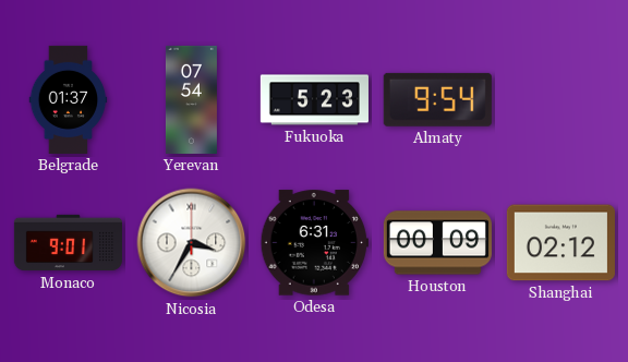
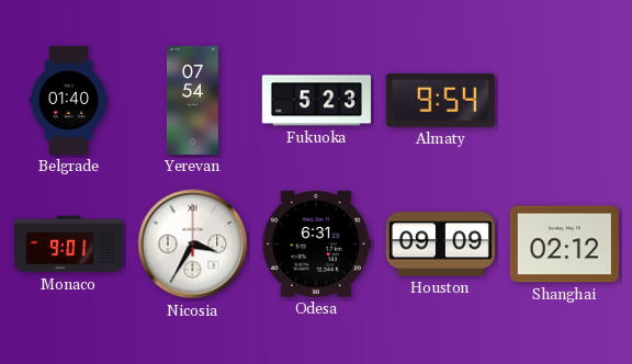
Belgrade: 01:37 -> 01:40 (69, 100)
Houston: 00:09 -> 09:09 (440, 244)
